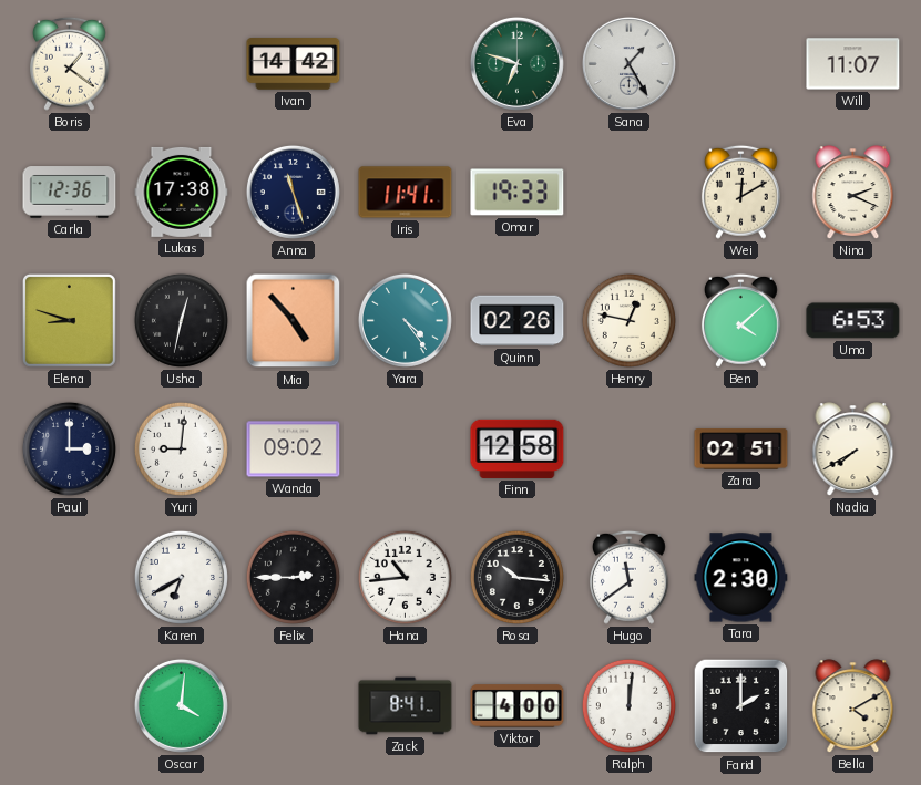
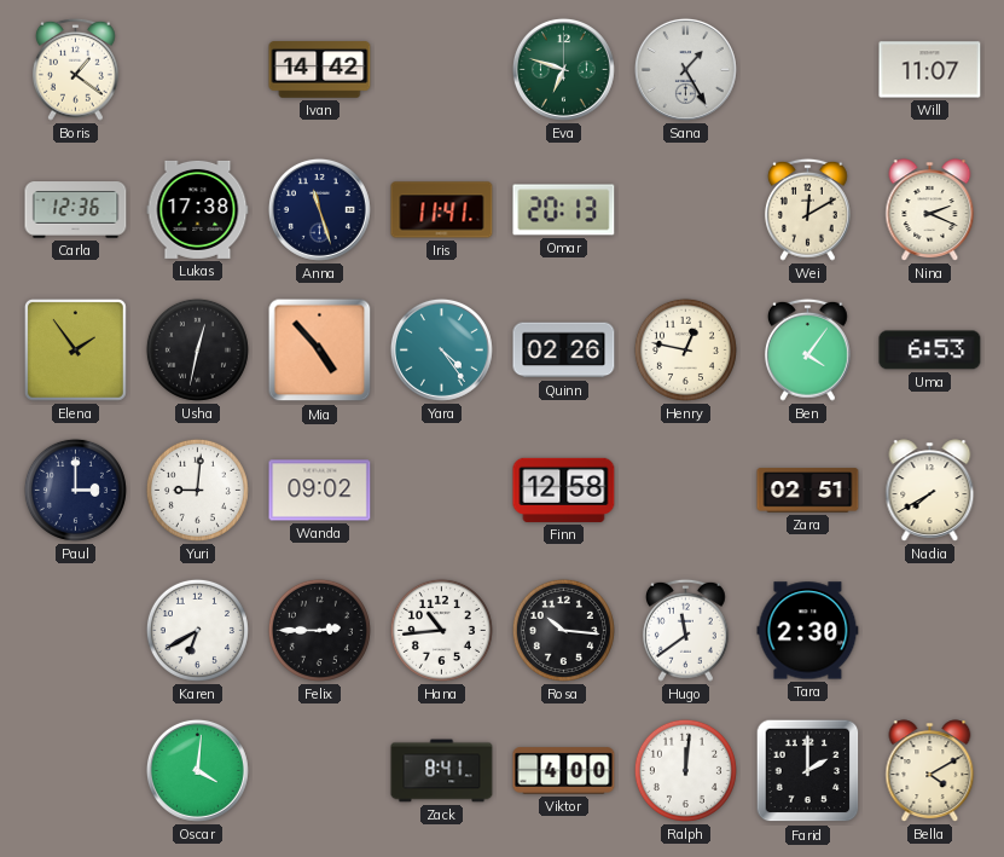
Omar: 19:33 -> 20:13 (564, 210)
Elena: 8:48 -> 1:54 (75, 349)
Ben: 4:08 -> 4:06 (807, 349)
